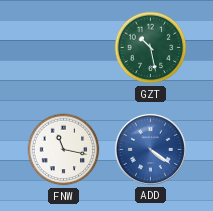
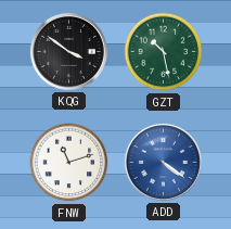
KQG: none -> 3:51 (68, 51)
FNW: 11:17 -> 11:12 (69, 163)
